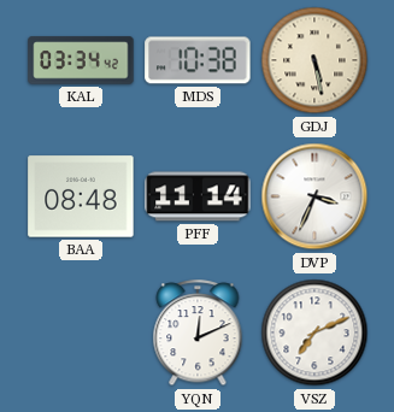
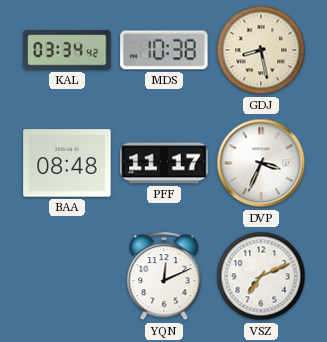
GDJ: 5:28 -> 8:28 (261, 50)
PFF: 11:14 -> 11:17 (164, 163)
